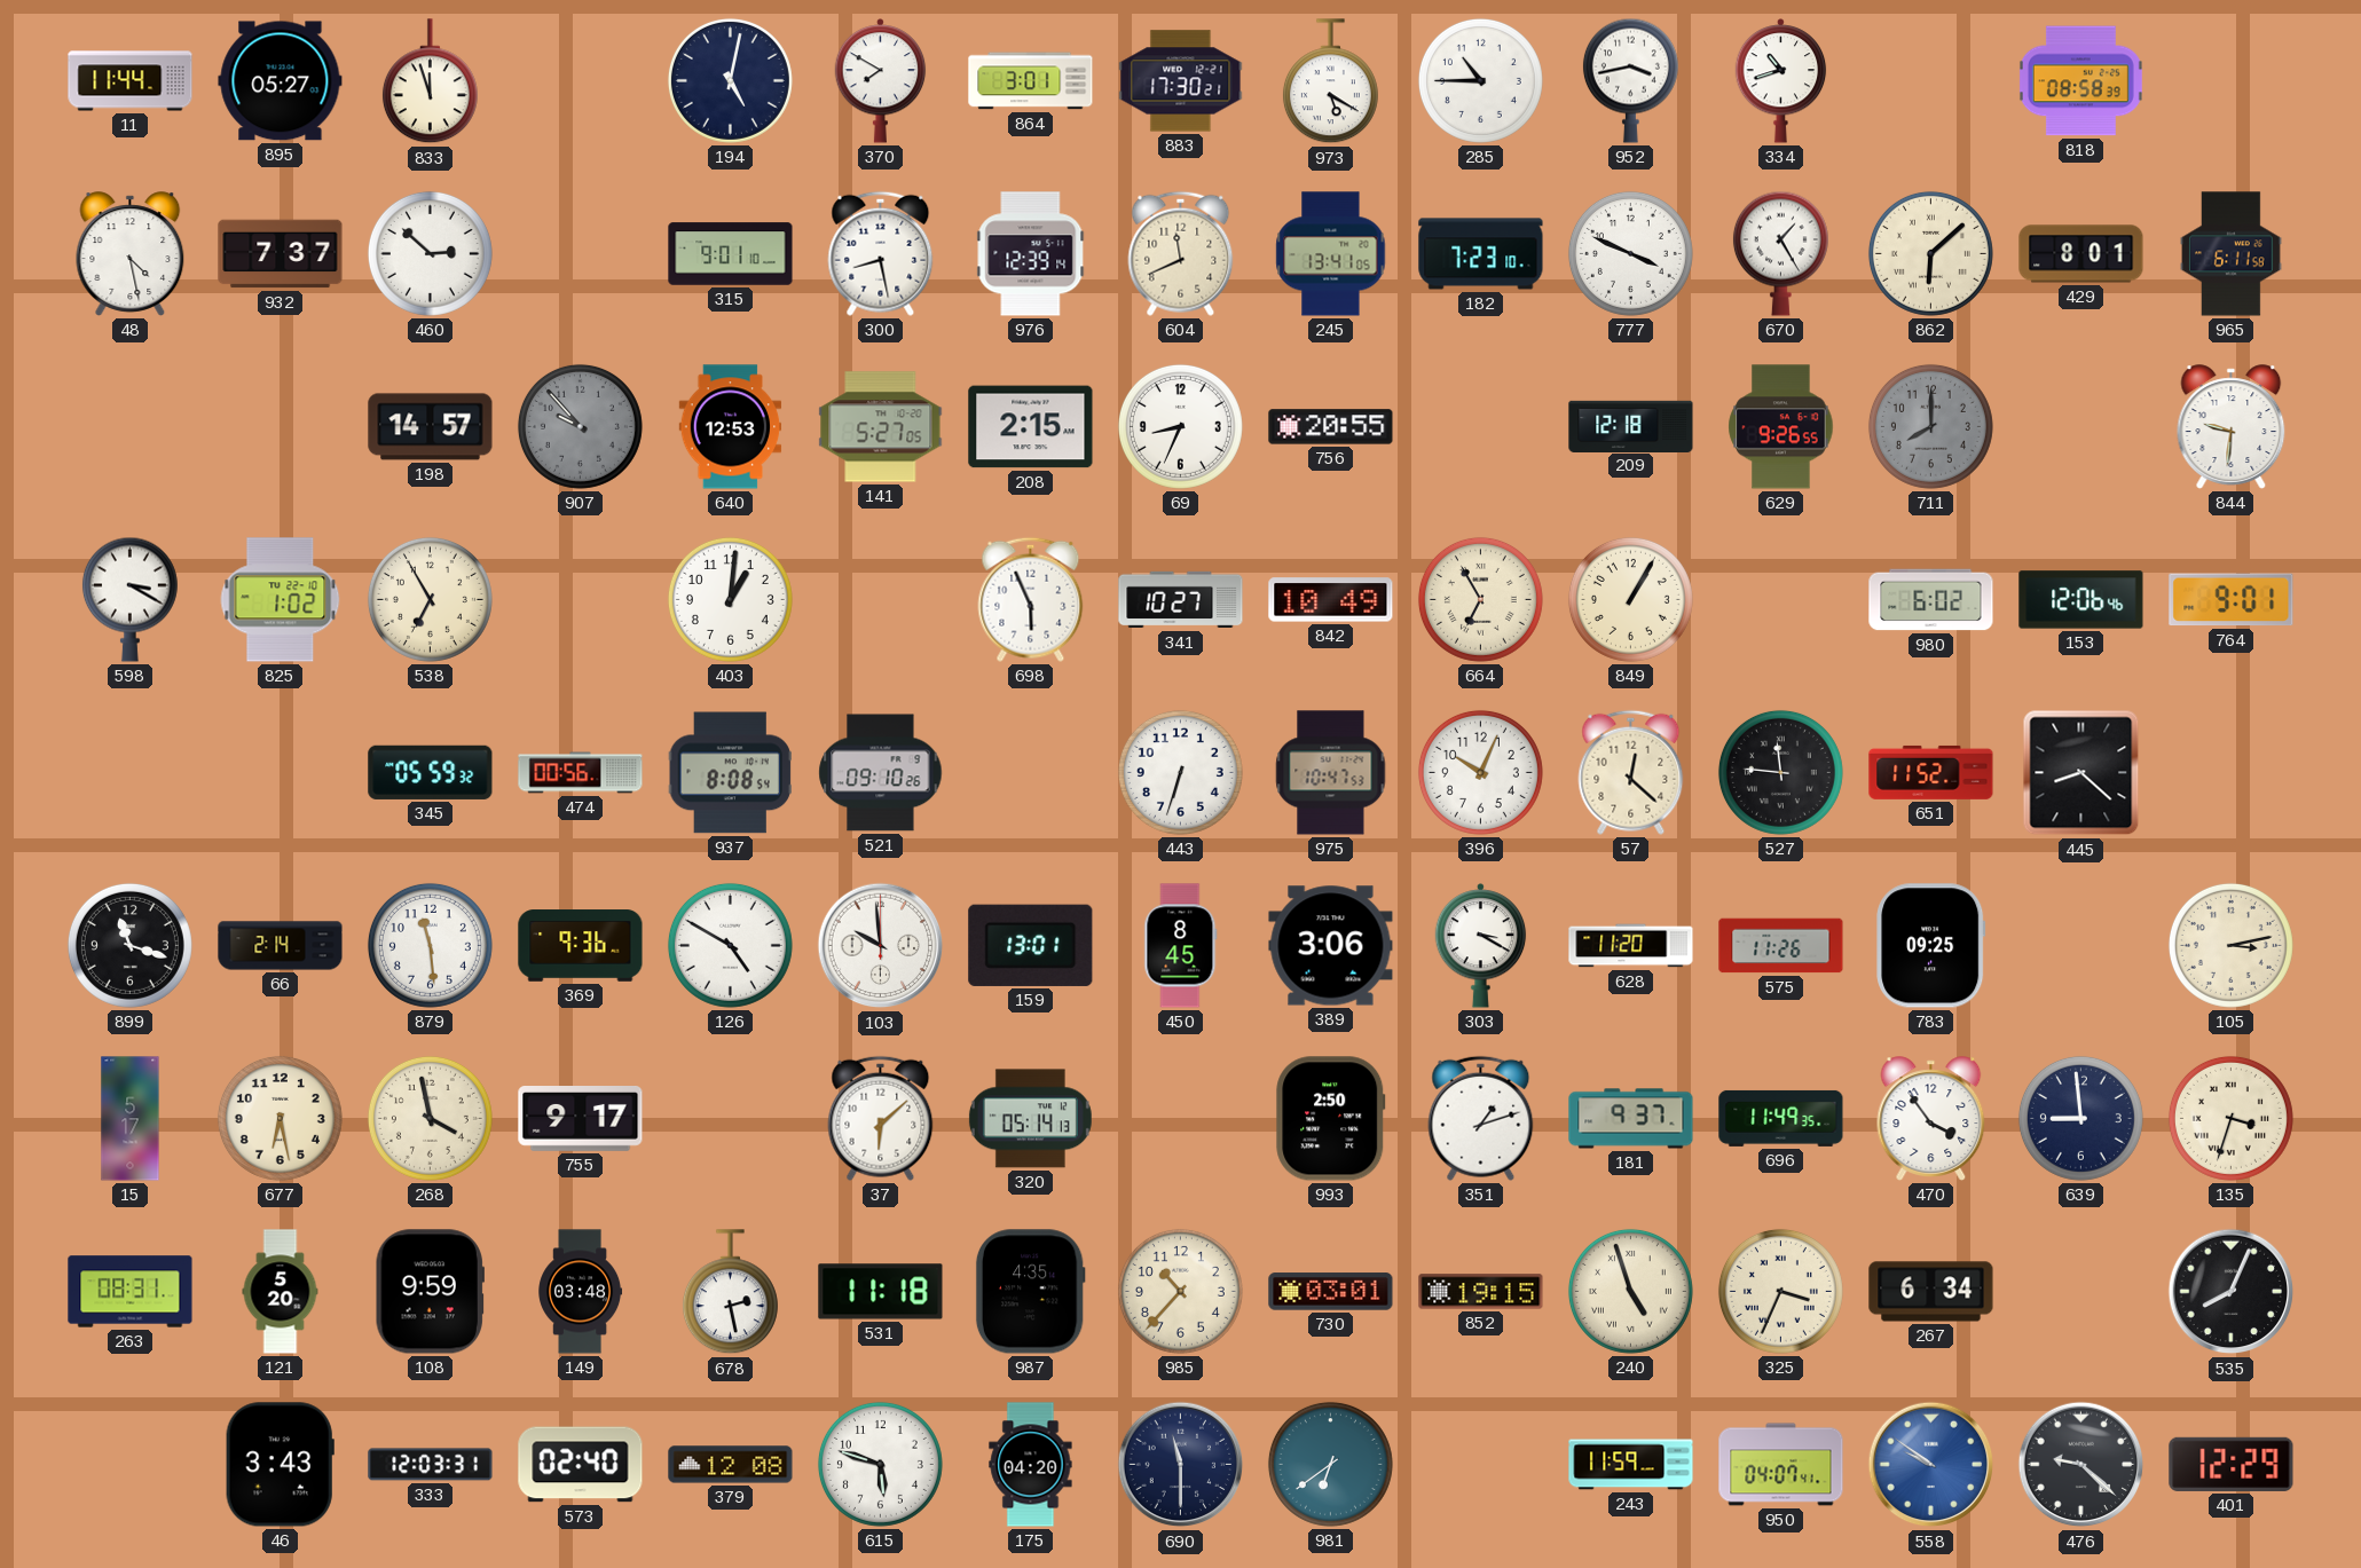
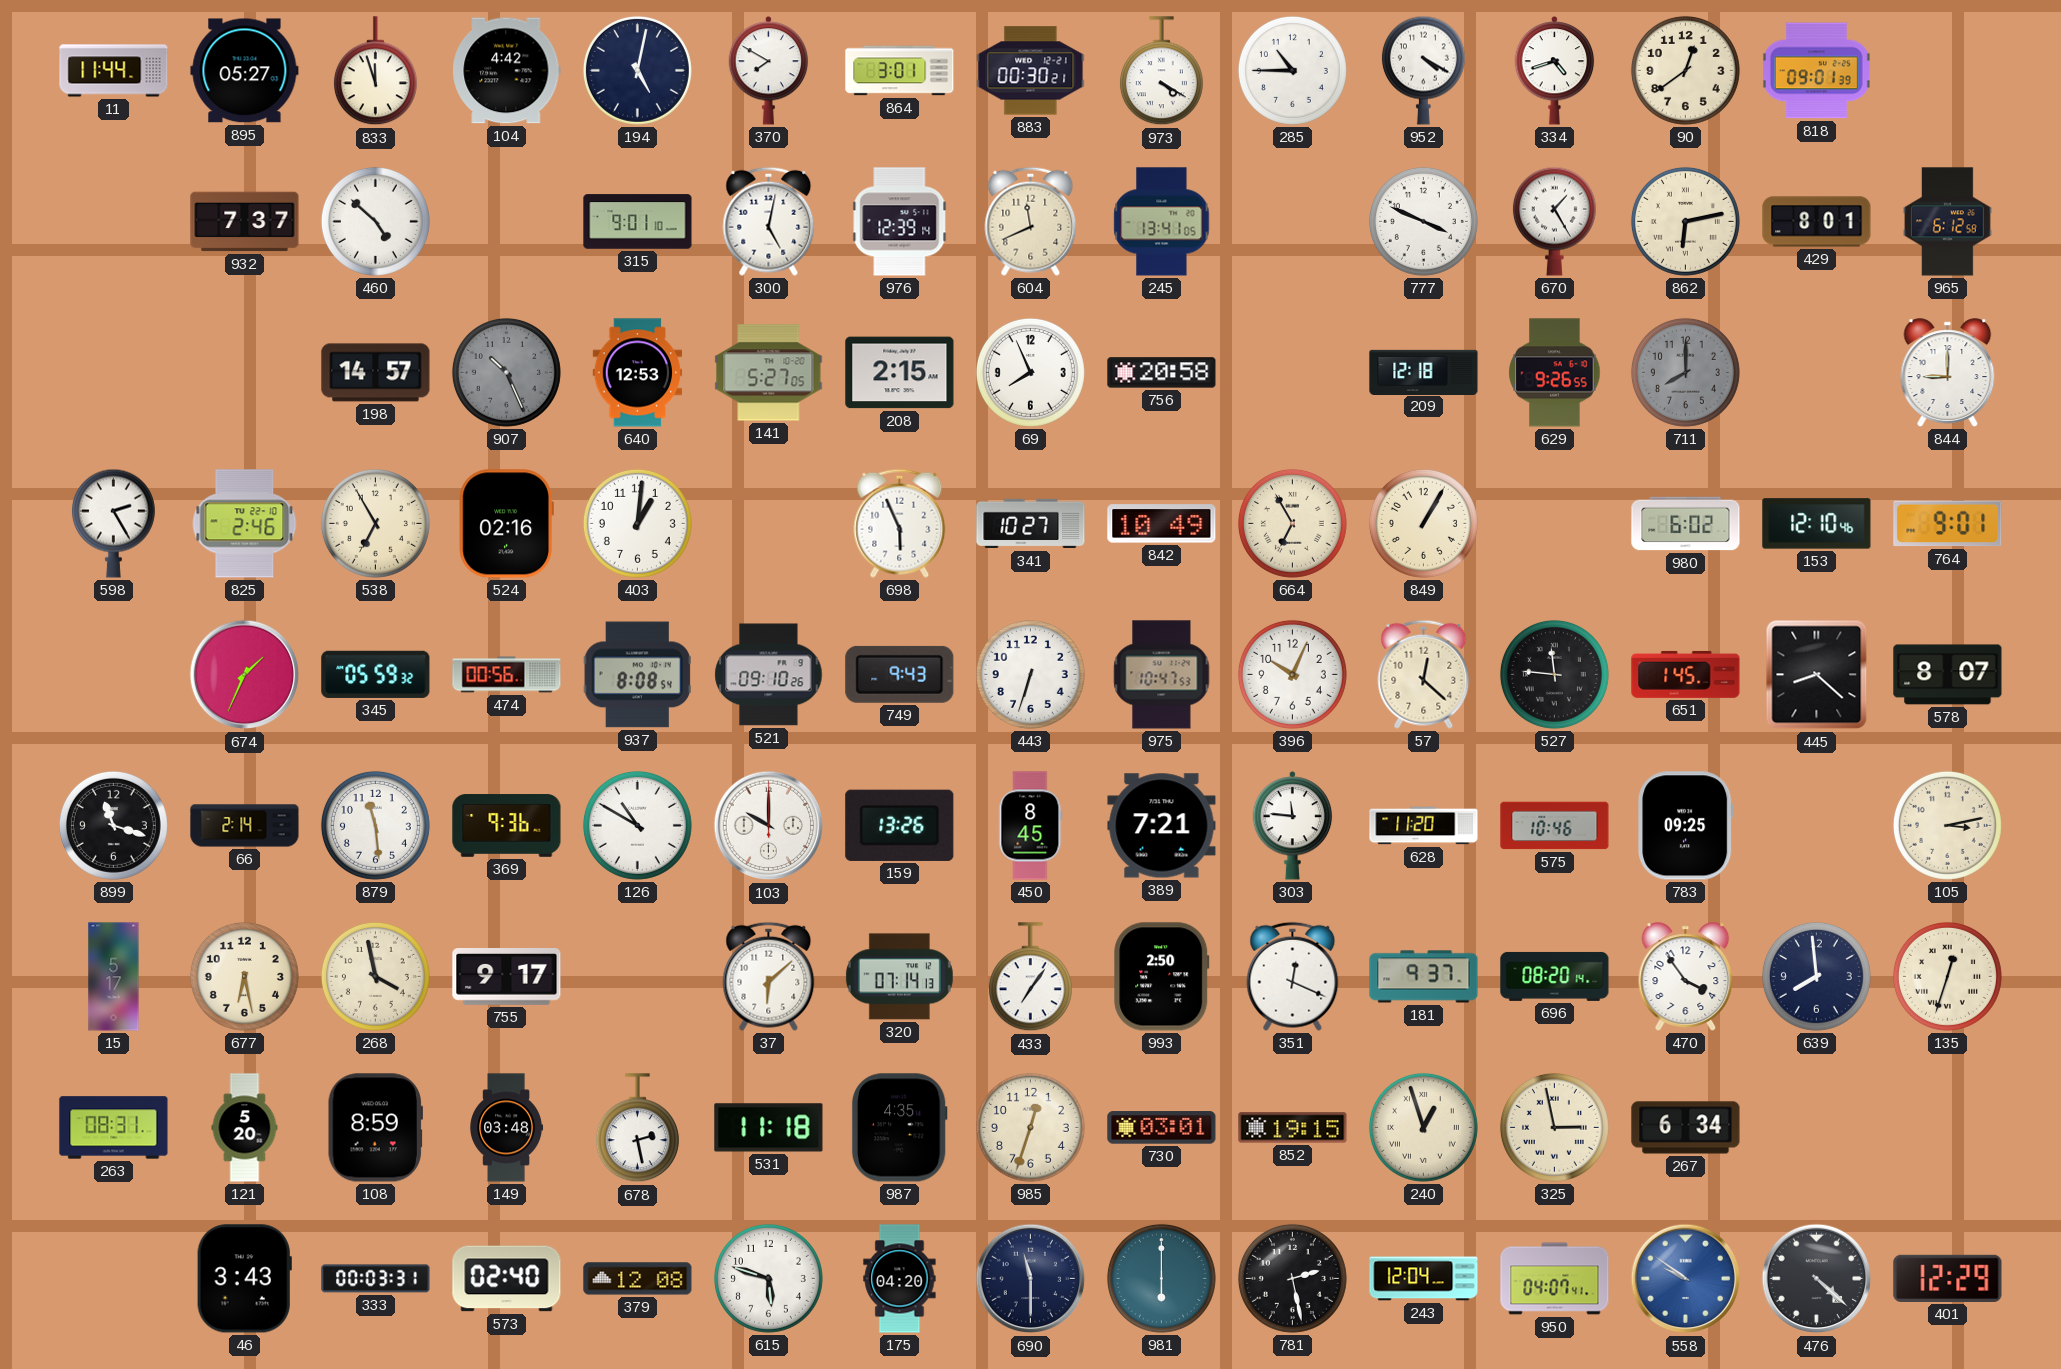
104: none -> 4:42 (507, 71)
883: 17:30 -> 00:30 (1031, 71)
973: 5:20 -> 4:20 (1161, 71)
952: 3:43 -> 4:20 (1423, 70)
334: 10:42 -> 4:42 (1555, 71)
90: none -> 12:39 (1685, 70)
818: 08:58 -> 09:01 (1816, 71)
48: 4:28 -> none (131, 254)
460: 2:52 -> 4:52 (375, 221)
300: 8:28 -> 5:02 (769, 221)
182: 7:23 -> none (1481, 254)
862: 6:08 -> 6:13 (1685, 221)
965: 6:11 -> 6:12 (1948, 222)
907: 9:53 -> 10:26 (506, 372)
69: 8:34 -> 7:56 (1030, 372)
756: 20:55 -> 20:58 (1162, 373)
844: 9:31 -> 9:00 (1948, 373)
598: 3:20 -> 2:25 (113, 523)
825: 1:02 -> 2:46 (245, 524)
524: none -> 02:16 (506, 524)
153: 12:06 -> 12:10 (1817, 524)
674: none -> 1:34 (245, 675)
749: none -> 9:43 (900, 674)
651: 11:52 -> 1:45 (1686, 674)
578: none -> 8:07 (1948, 675)
126: 4:50 -> 10:50 (637, 825)
103: 9:59 -> 10:00 (769, 826)
159: 13:01 -> 13:26 (900, 825)
389: 3:06 -> 7:21 (1162, 826)
303: 3:20 -> 11:46 (1293, 826)
575: 11:26 -> 10:46 (1555, 826)
320: 05:14 -> 07:14 (899, 977)
433: none -> 7:06 (1030, 977)
351: 1:12 -> 12:19 (1293, 976)
696: 11:49 -> 08:20 (1555, 976)
639: 8:59 -> 7:59 (1816, 976)
135: 3:33 -> 12:33 (1947, 976)
108: 9:59 -> 8:59 (375, 1128)
985: 10:37 -> 12:33 (1030, 1127)
240: 4:57 -> 12:57 (1423, 1127)
325: 3:34 -> 2:58 (1554, 1127)
535: 8:04 -> none (2232, 1292)
333: 12:03 -> 00:03 (376, 1279)
981: 6:39 -> 6:00 (1161, 1278)
781: none -> 2:28 (1292, 1278)
243: 11:59 -> 12:04 (1424, 1279)
476: 9:22 -> 4:22 (1817, 1279)
